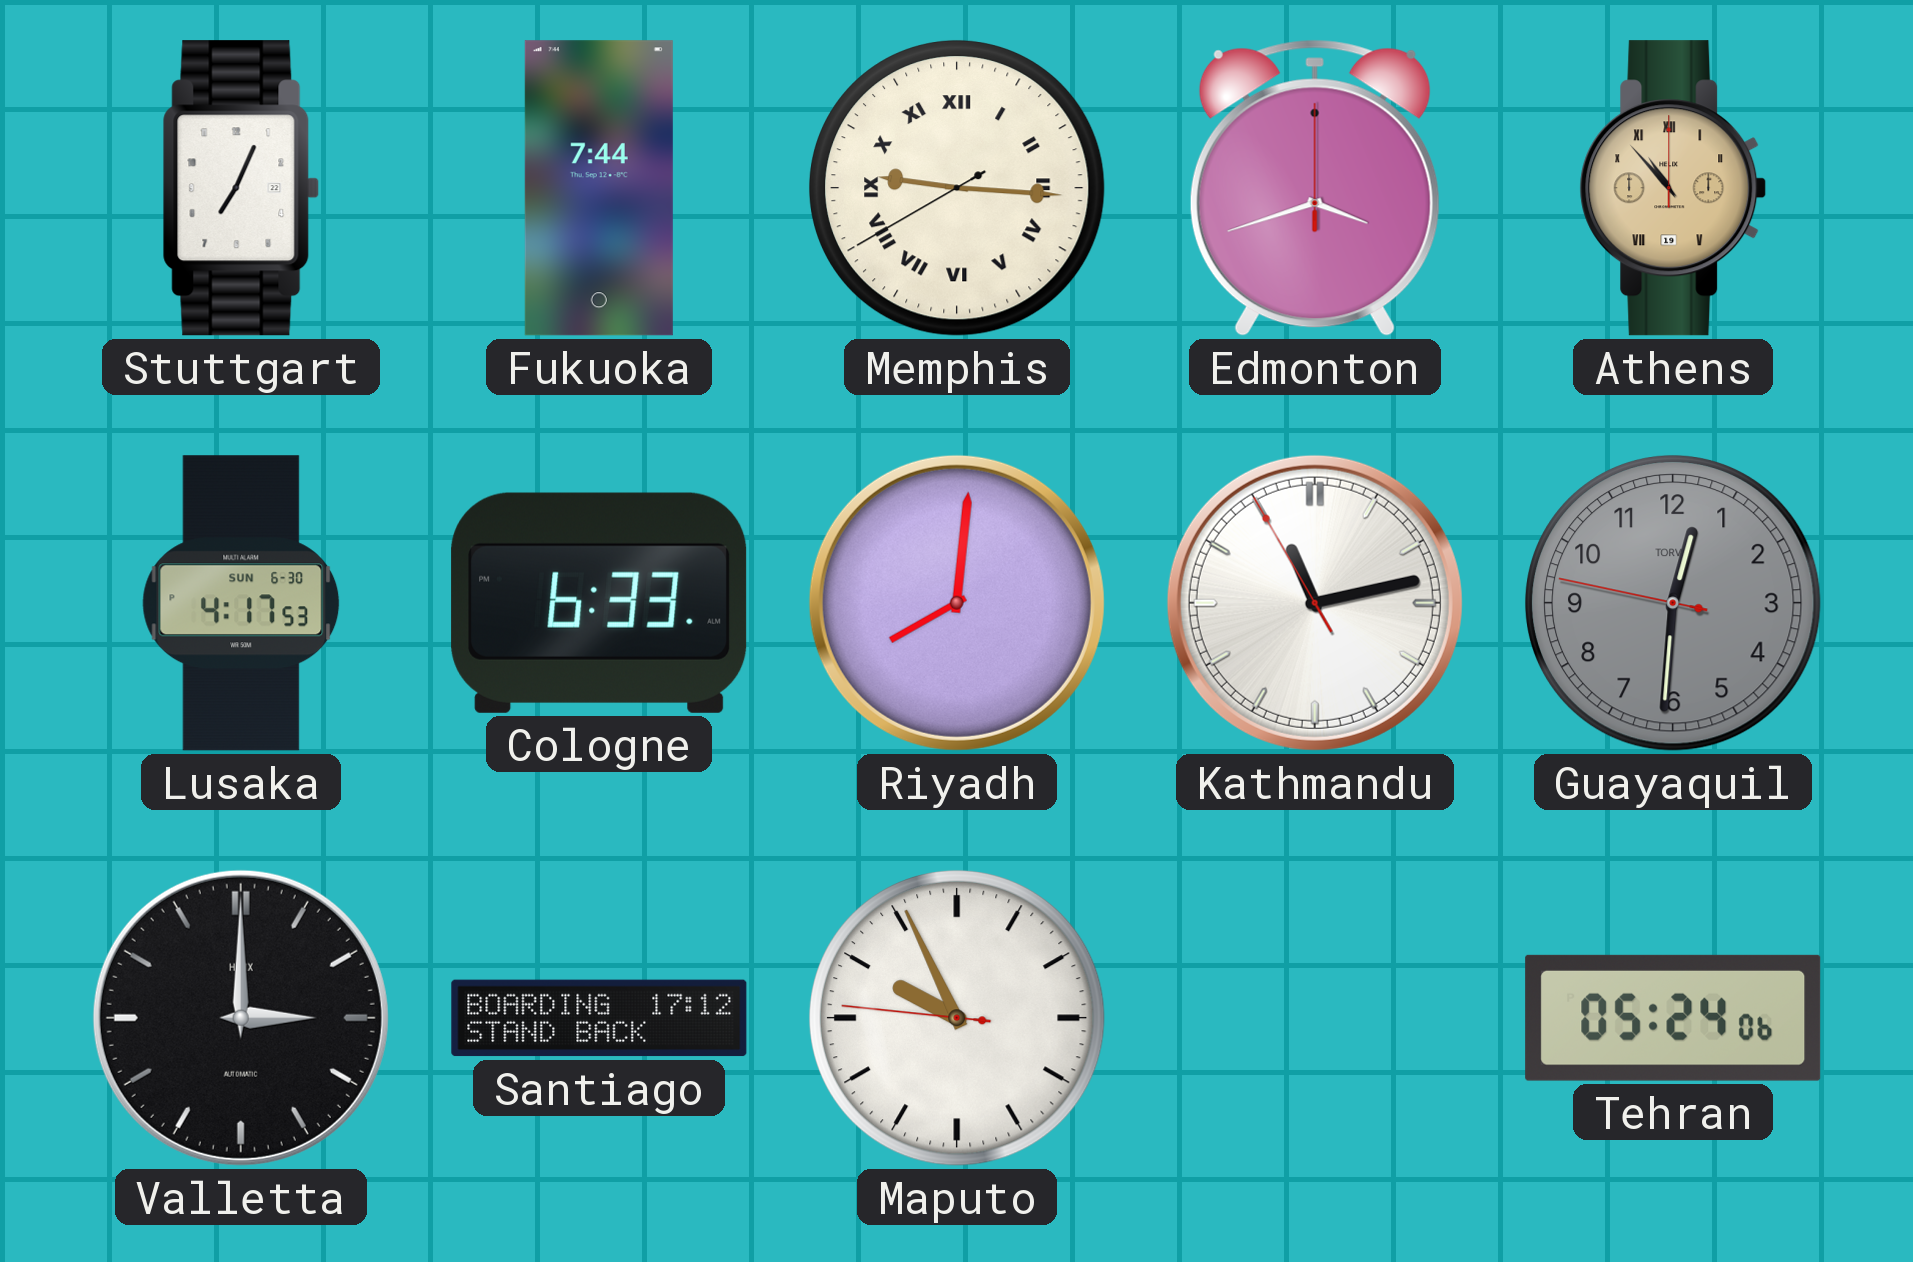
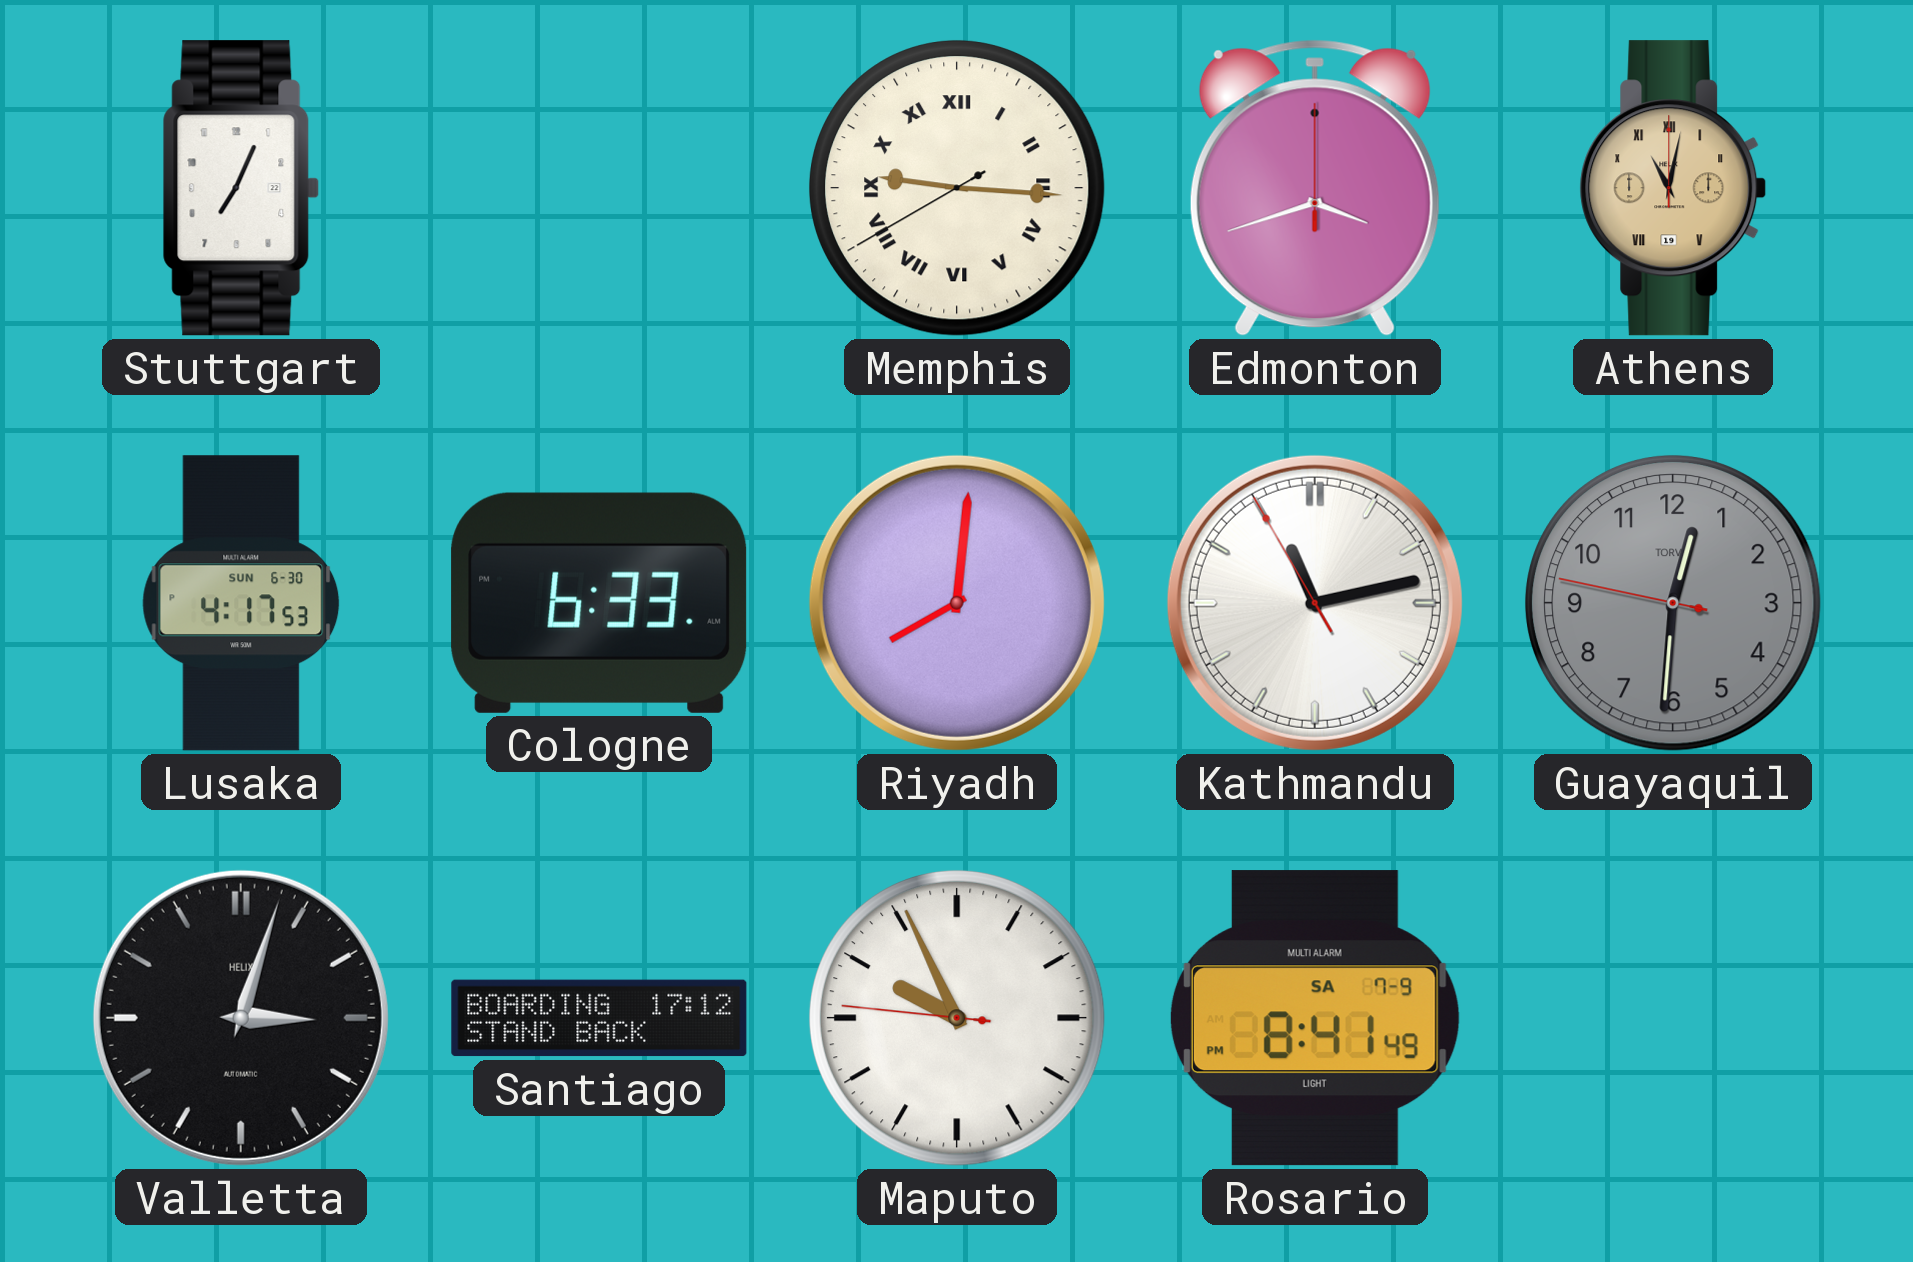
Fukuoka: 7:44 -> none (599, 188)
Athens: 10:53 -> 11:02 (1673, 188)
Valletta: 3:00 -> 3:03 (241, 1018)
Rosario: none -> 8:41 (1315, 1018)
Tehran: 05:24 -> none (1673, 1018)
